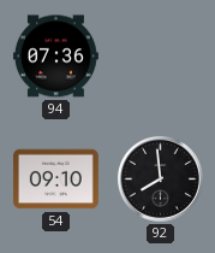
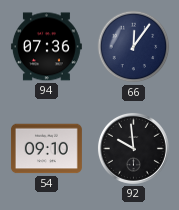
66: none -> 12:06 (134, 47)
92: 7:59 -> 9:59 (133, 148)
